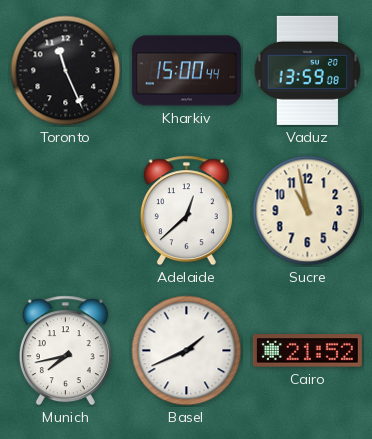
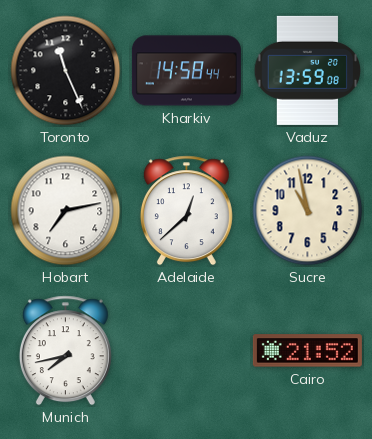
Kharkiv: 15:00 -> 14:58 (186, 71)
Hobart: none -> 7:13 (66, 211)
Basel: 1:41 -> none (187, 351)
